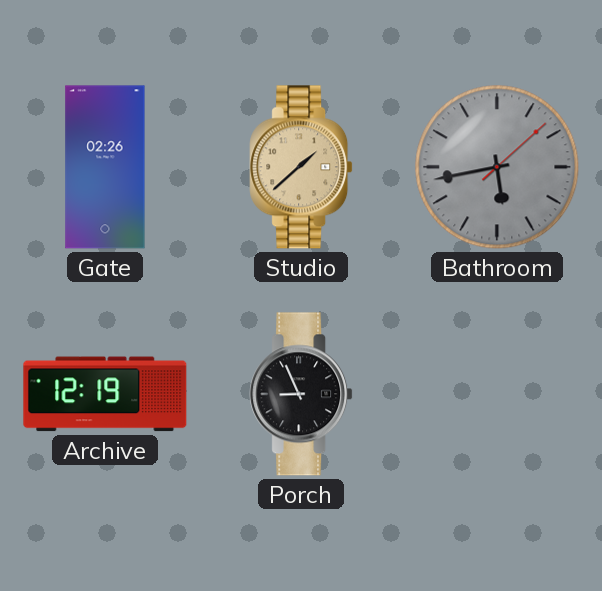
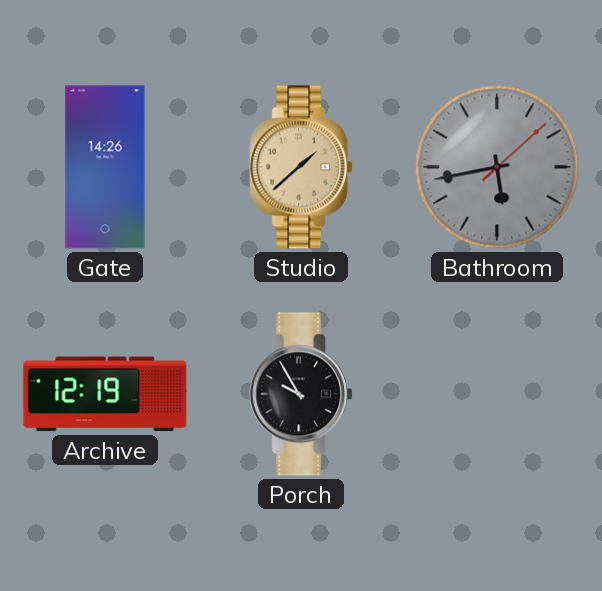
Gate: 02:26 -> 14:26 (105, 167)
Porch: 8:56 -> 9:55 (301, 394)
